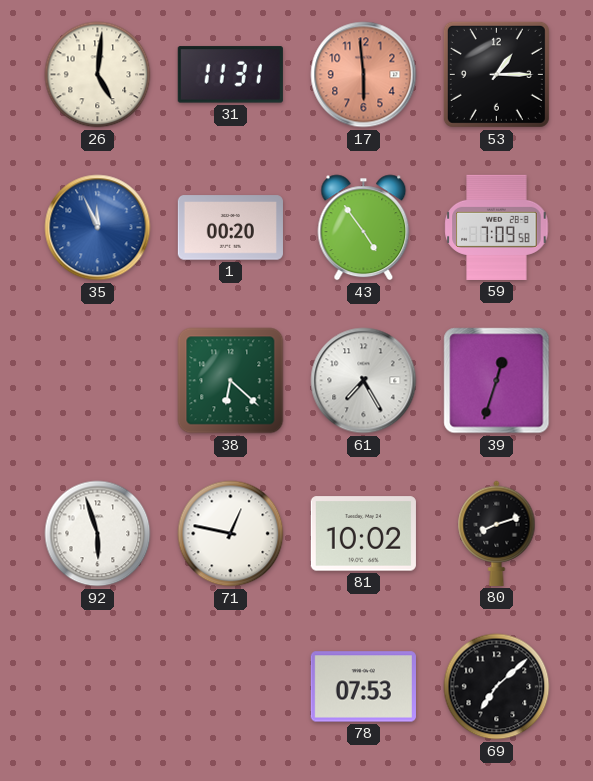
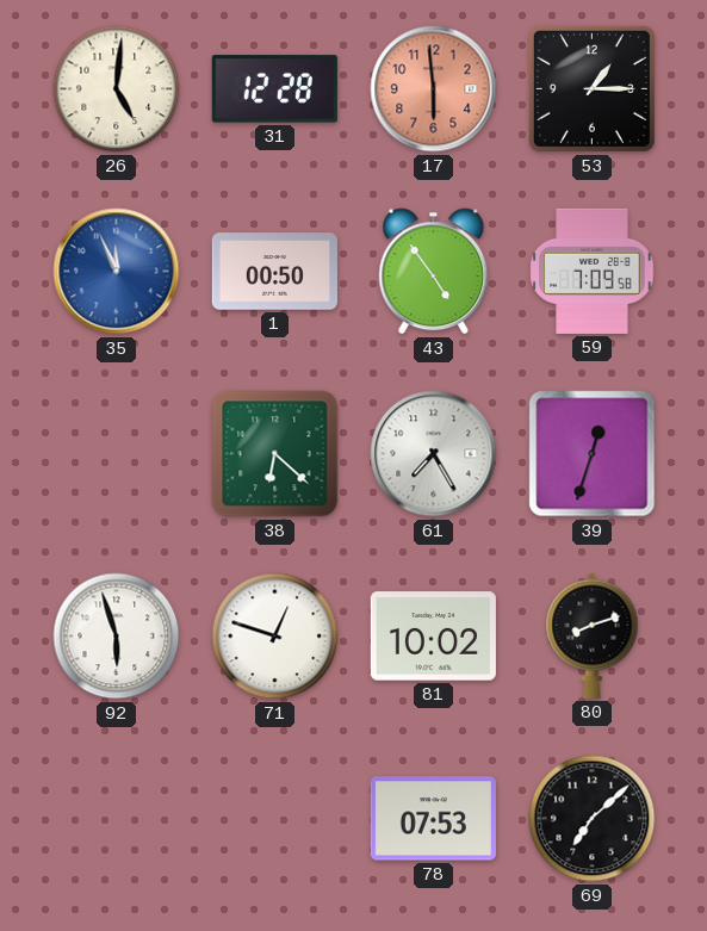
31: 11:31 -> 12:28 (274, 89)
1: 00:20 -> 00:50 (274, 272)
71: 12:47 -> 12:48 (275, 637)
